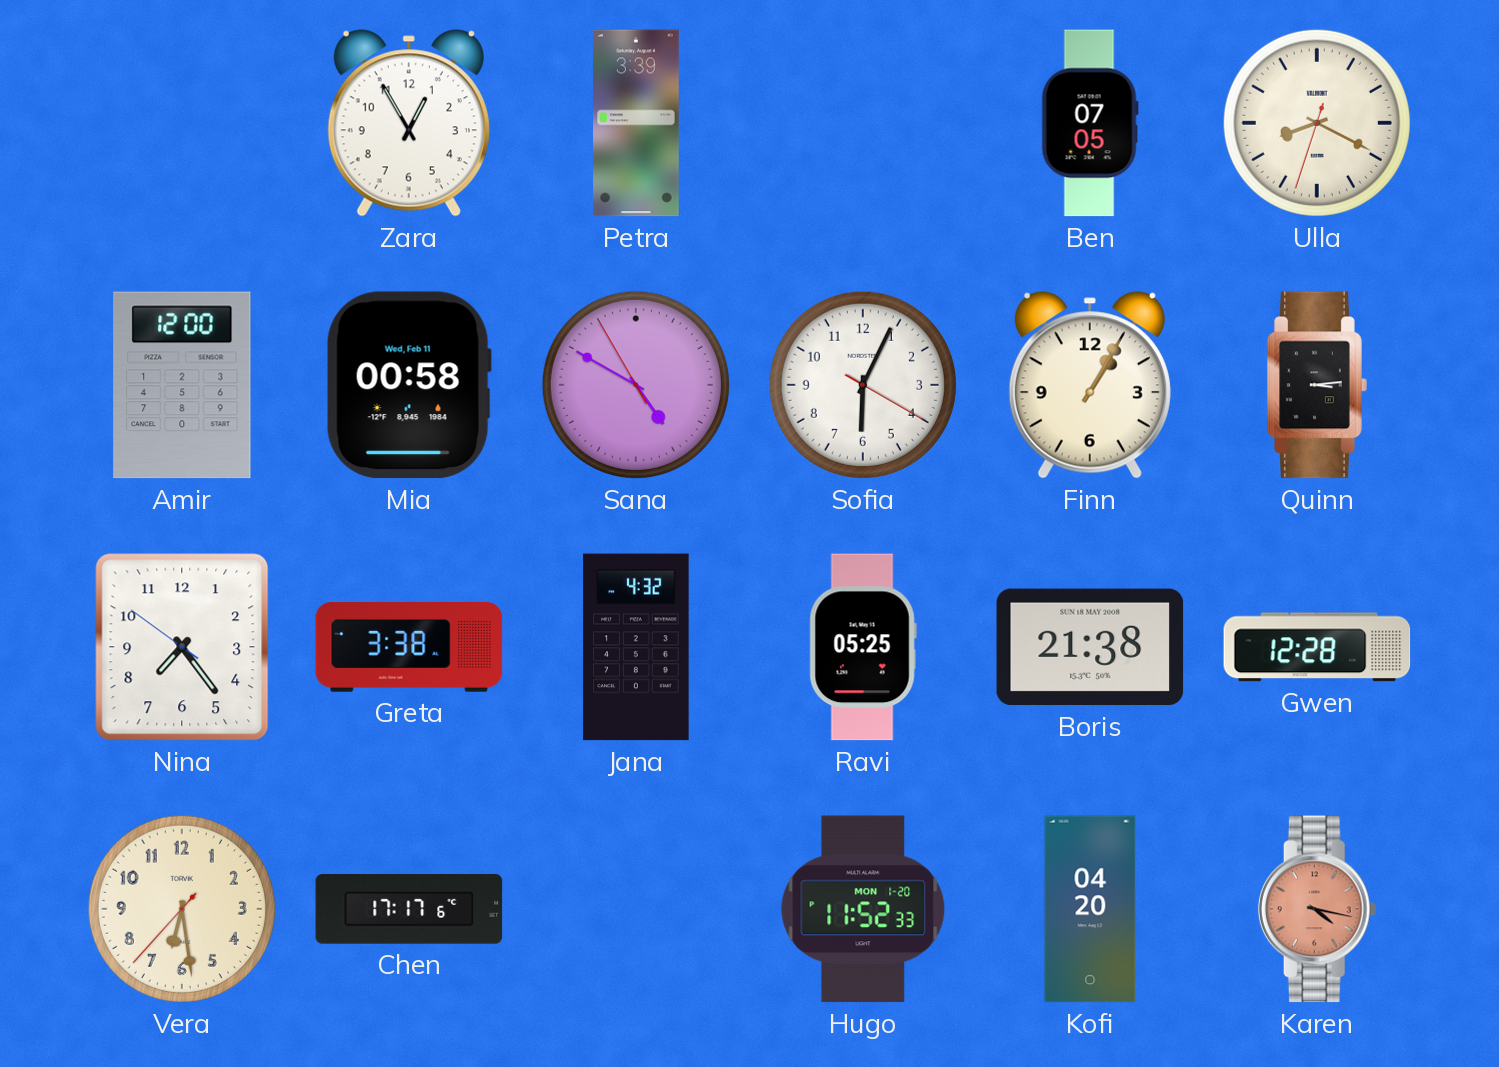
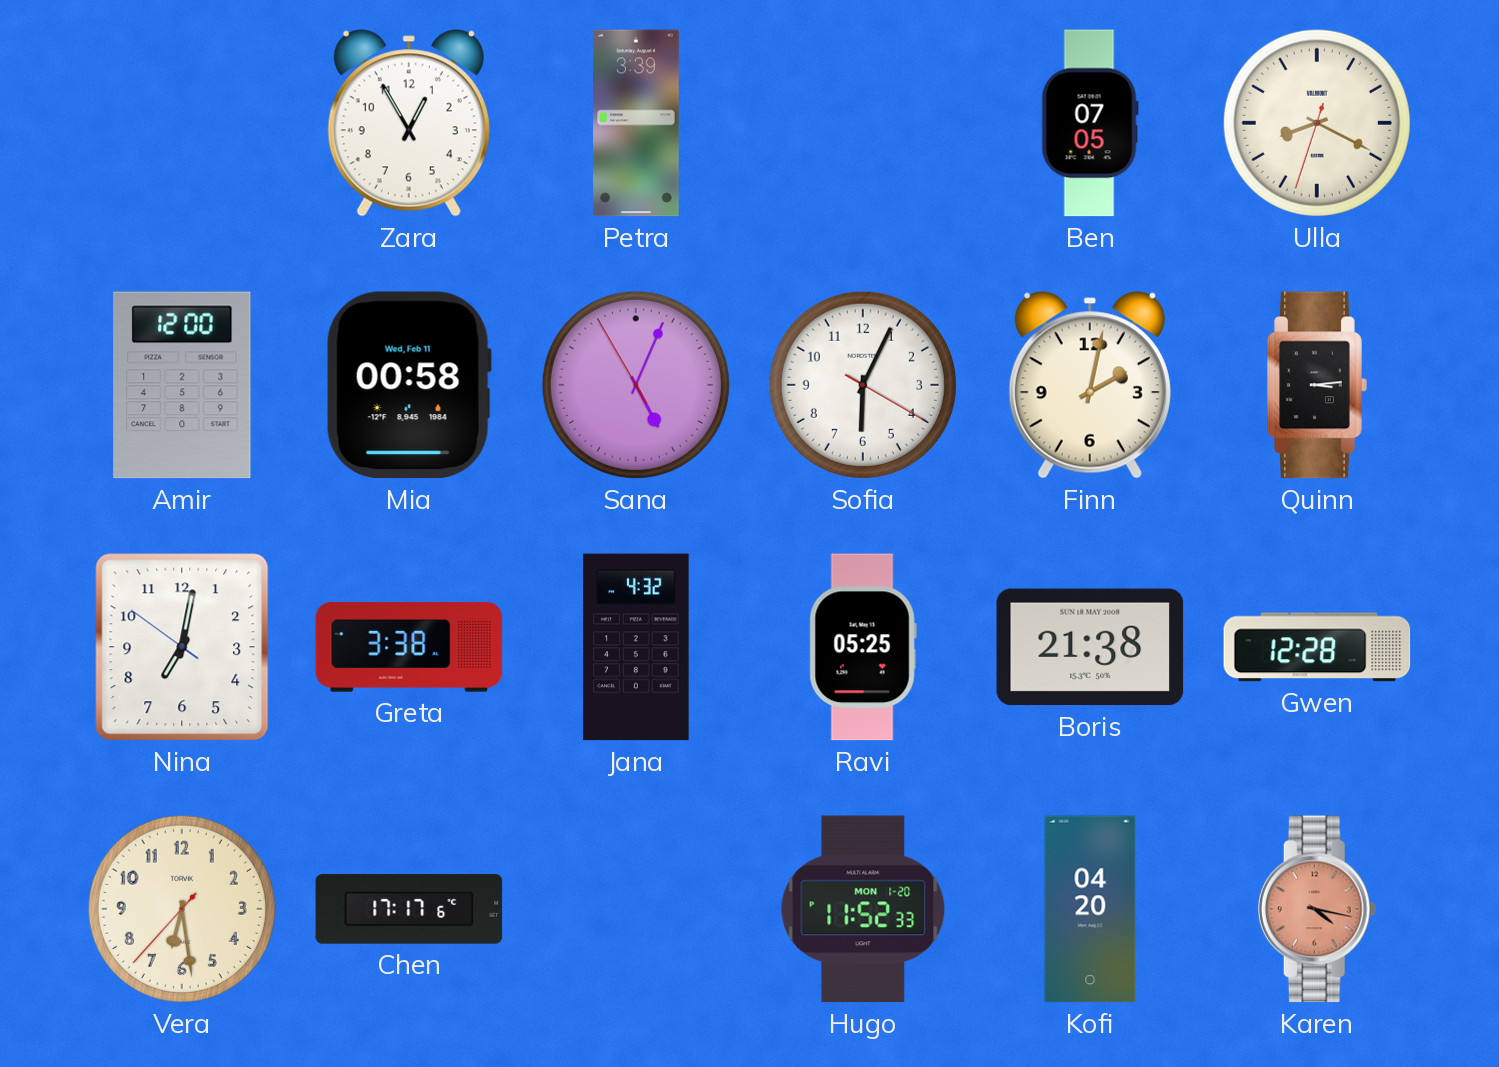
Sana: 4:49 -> 5:03 (636, 385)
Finn: 1:05 -> 2:02 (1090, 385)
Nina: 7:23 -> 7:01 (182, 647)
